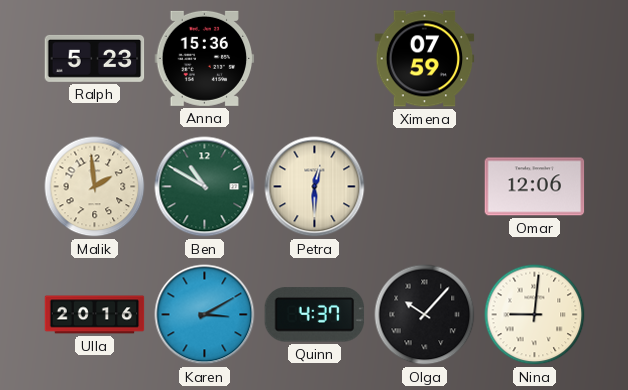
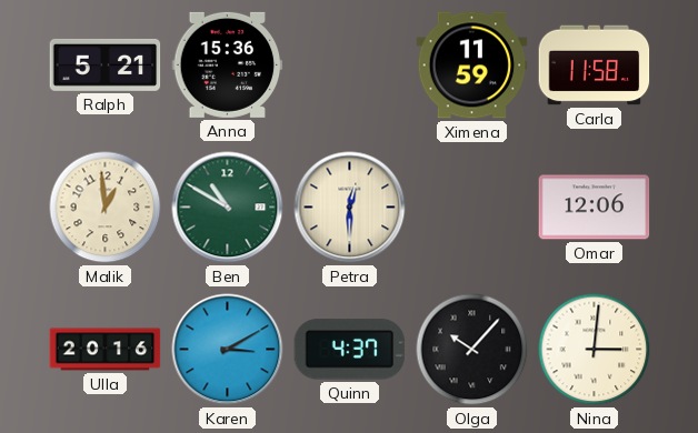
Ralph: 5:23 -> 5:21 (106, 64)
Ximena: 07:59 -> 11:59 (472, 66)
Carla: none -> 11:58 (595, 66)
Malik: 1:59 -> 12:59 (106, 208)
Nina: 9:01 -> 3:01 (595, 350)
